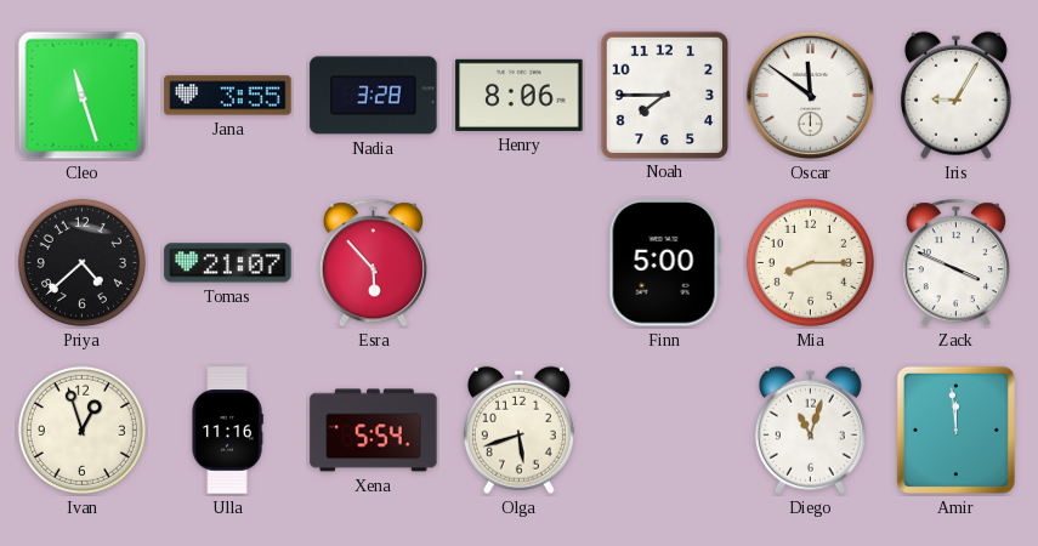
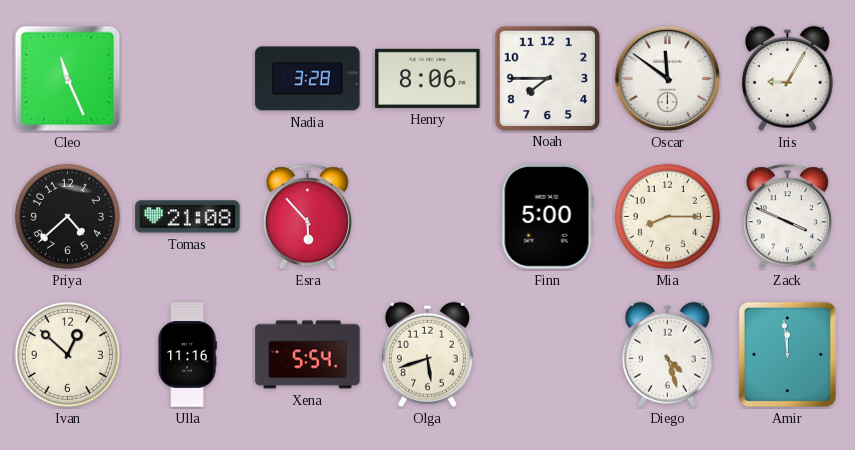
Cleo: 11:27 -> 11:26 (68, 79)
Jana: 3:55 -> none (228, 96)
Tomas: 21:07 -> 21:08 (188, 217)
Ivan: 12:57 -> 12:52 (67, 354)
Diego: 11:03 -> 4:27 (667, 354)
